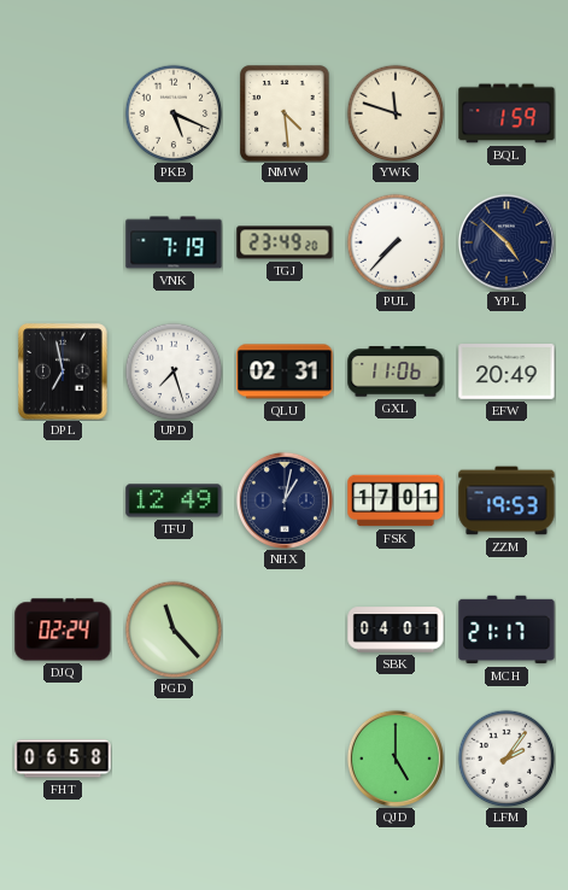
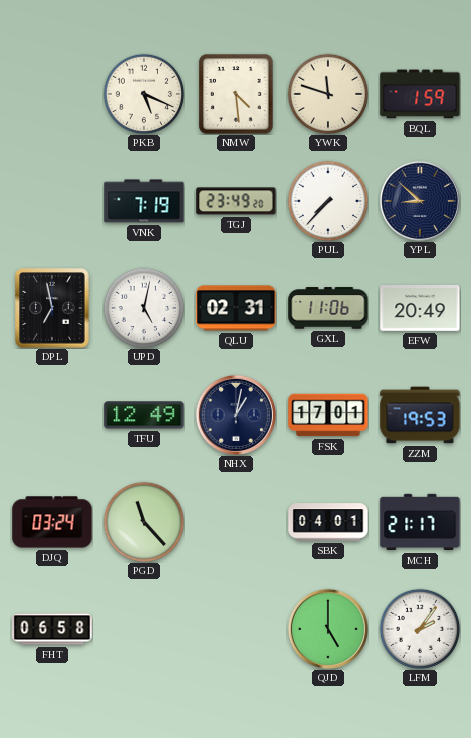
YPL: 4:52 -> 8:52 (420, 201)
UPD: 7:27 -> 5:02 (144, 308)
DJQ: 02:24 -> 03:24 (52, 522)
